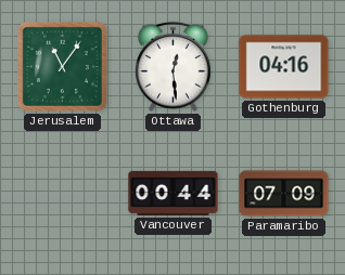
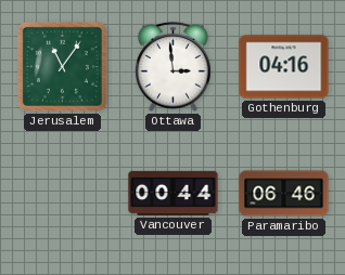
Ottawa: 12:29 -> 2:59 (174, 66)
Paramaribo: 07:09 -> 06:46 (284, 194)
